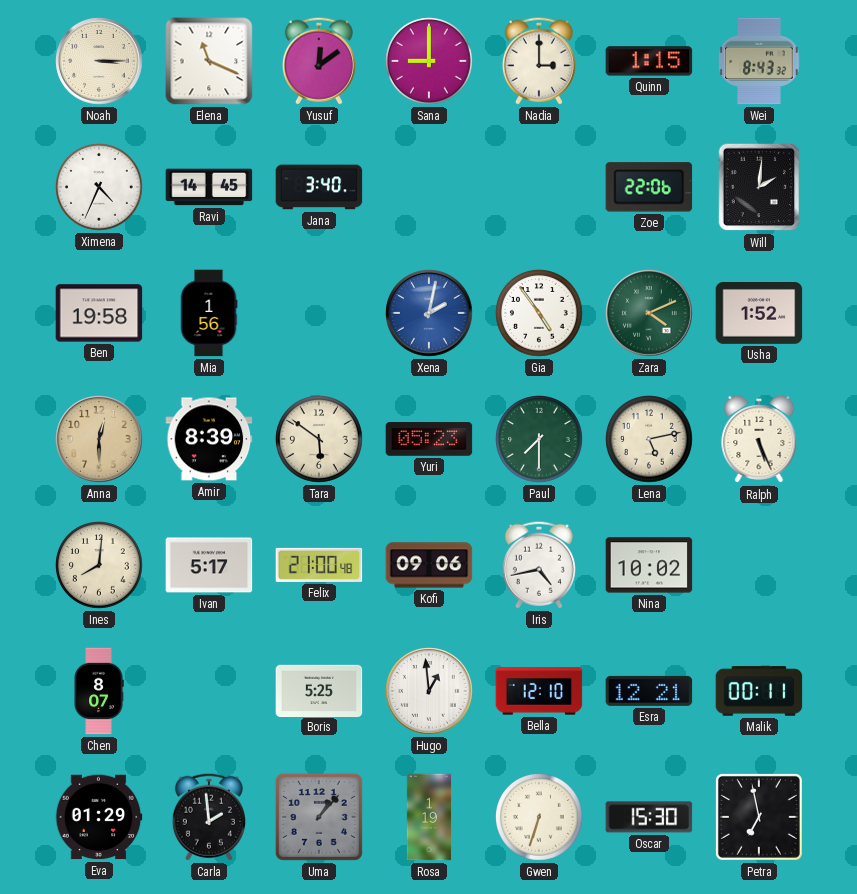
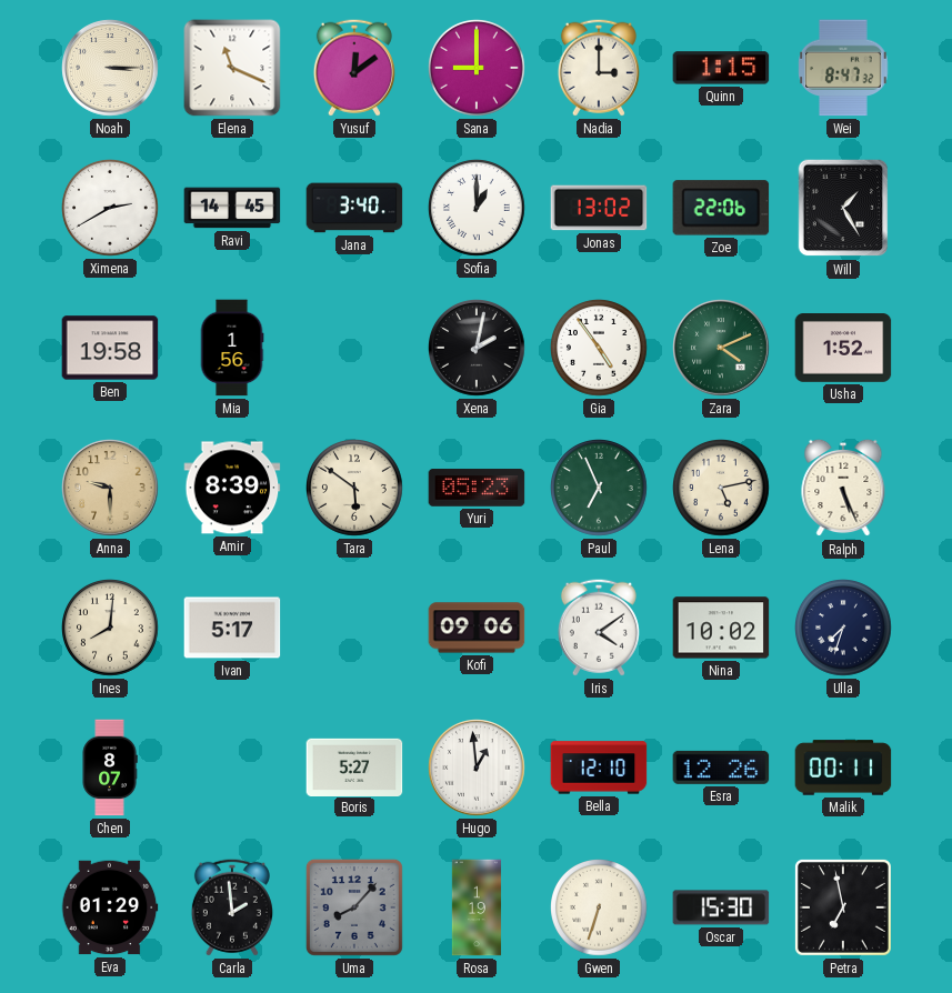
Wei: 8:43 -> 8:47 (843, 68)
Ximena: 4:34 -> 2:40 (111, 209)
Sofia: none -> 1:00 (478, 209)
Jonas: none -> 13:02 (599, 208)
Will: 2:01 -> 1:25 (843, 208)
Xena dial: blue -> black (477, 348)
Anna: 12:30 -> 9:30 (110, 488)
Paul: 7:30 -> 6:56 (600, 489)
Felix: 21:00 -> none (319, 565)
Iris: 4:43 -> 4:09 (599, 628)
Ulla: none -> 7:33 (844, 629)
Boris: 5:25 -> 5:27 (354, 766)
Esra: 12:21 -> 12:26 (721, 768)
Uma: 1:07 -> 8:07 (354, 907)
